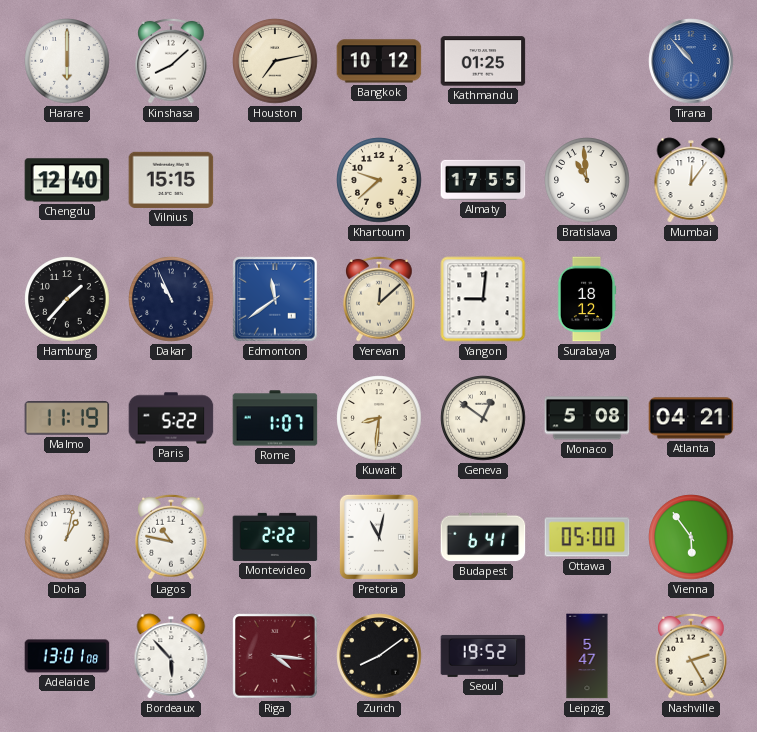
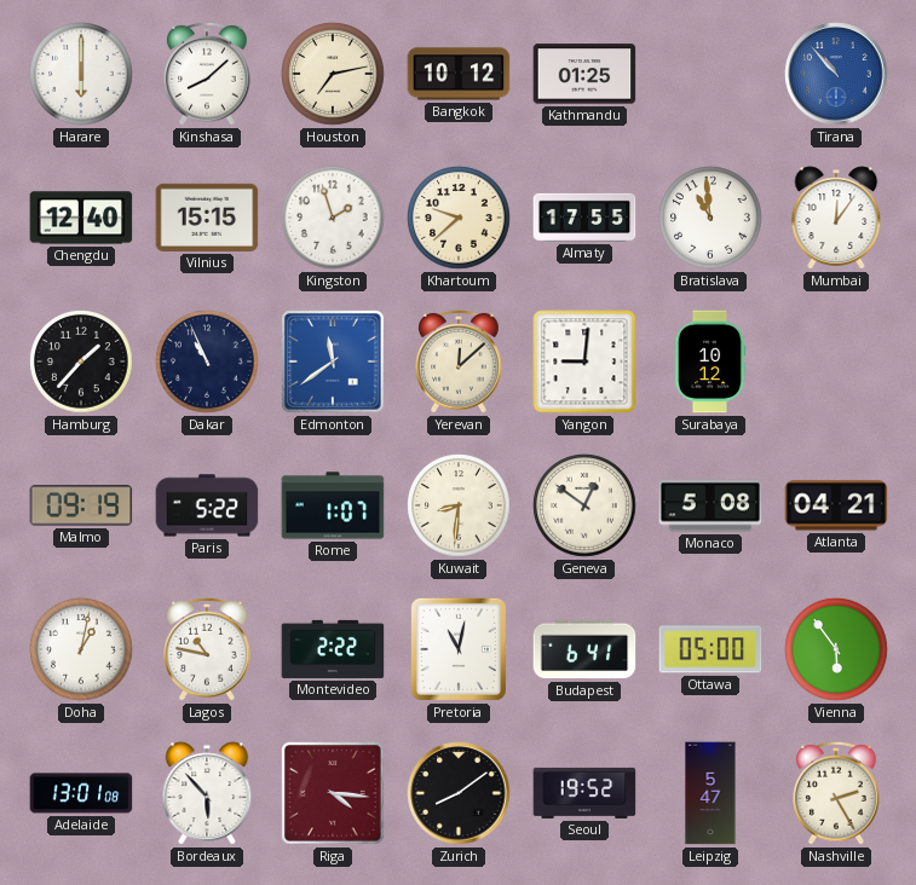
Kingston: none -> 1:57 (333, 218)
Surabaya: 18:12 -> 10:12 (710, 361)
Malmo: 11:19 -> 09:19 (81, 505)
